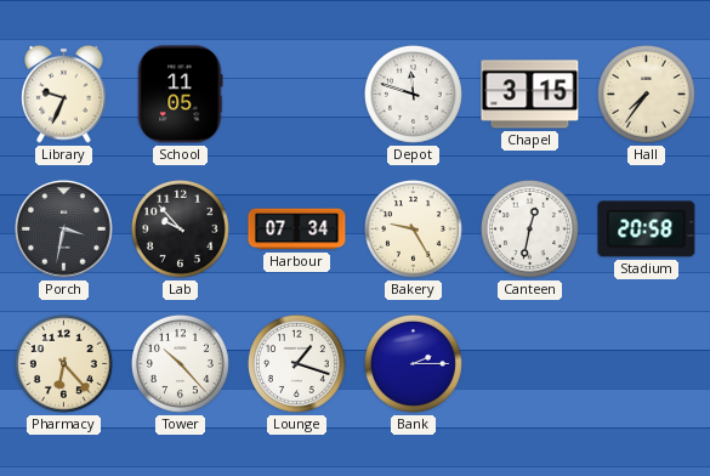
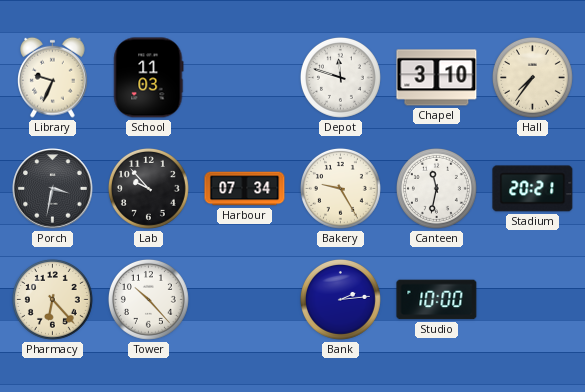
School: 11:05 -> 11:03 (149, 78)
Chapel: 3:15 -> 3:10 (437, 78)
Canteen: 12:32 -> 11:32 (436, 188)
Stadium: 20:58 -> 20:21 (533, 189)
Lounge: 1:18 -> none (296, 363)
Bank: 2:15 -> 2:14 (340, 299)
Studio: none -> 10:00 (437, 300)
